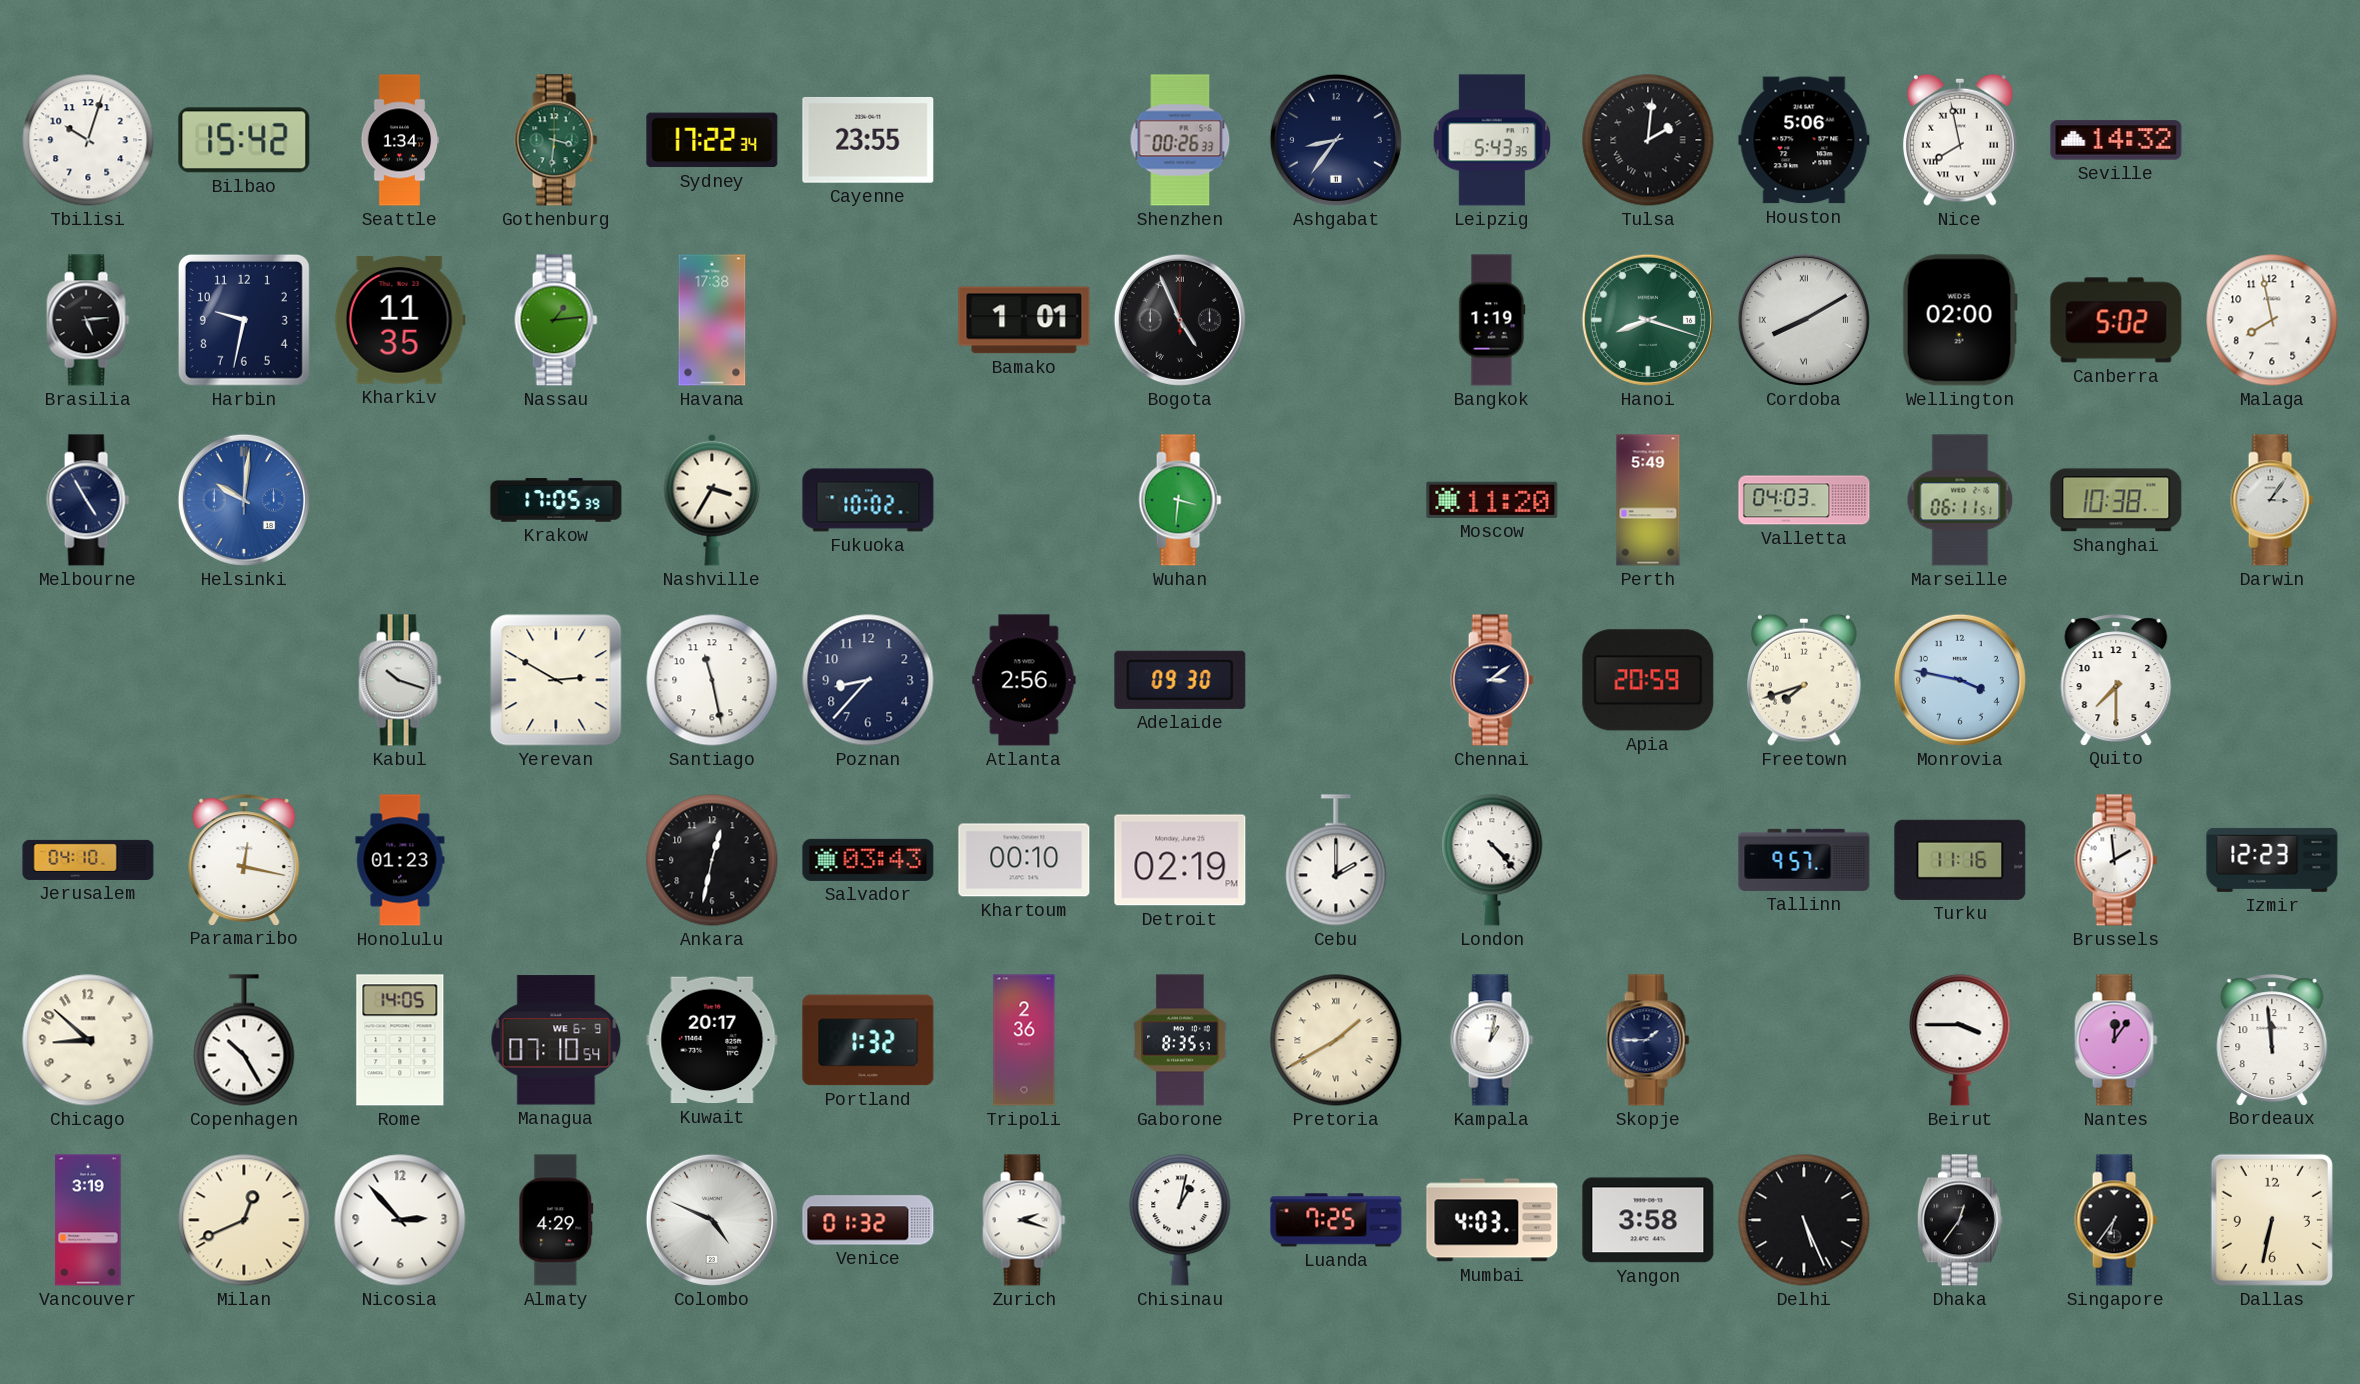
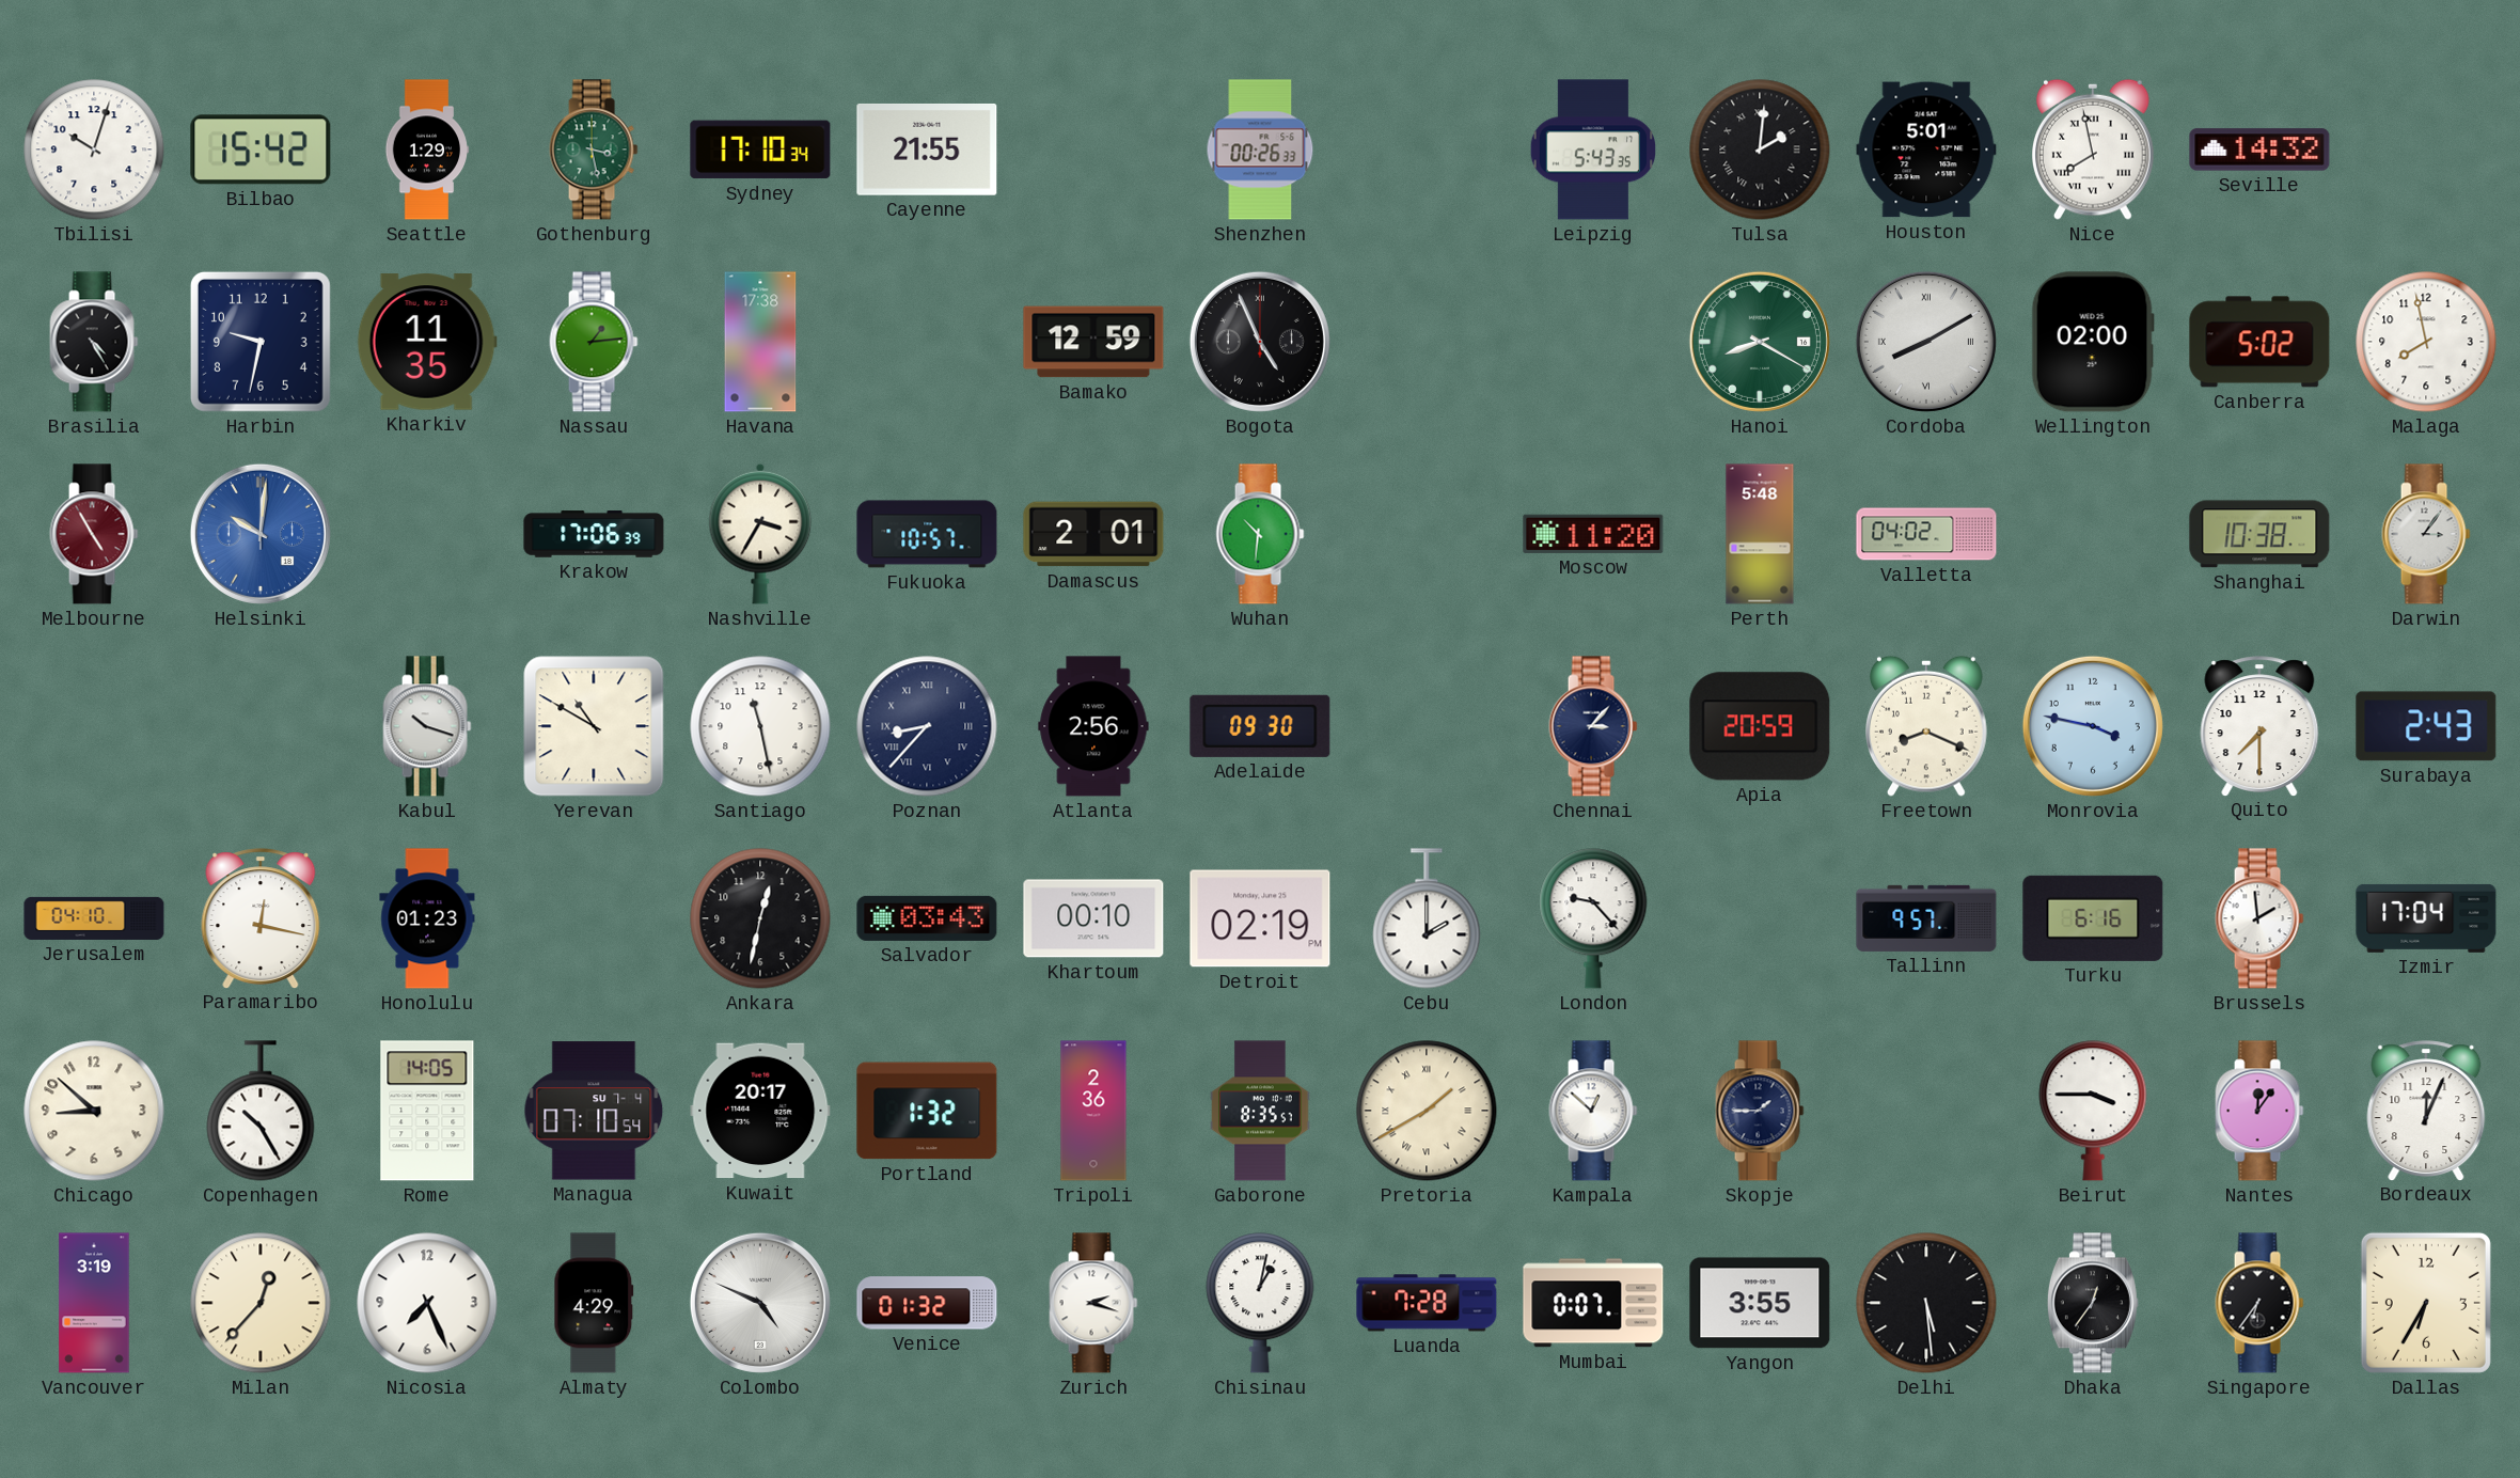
Seattle: 1:34 -> 1:29 (427, 150)
Gothenburg: 3:31 -> 3:28 (594, 150)
Sydney: 17:22 -> 17:10 (760, 150)
Cayenne: 23:55 -> 21:55 (927, 150)
Ashgabat: 8:36 -> none (1336, 140)
Houston: 5:06 -> 5:01 (1926, 150)
Brasilia: 5:14 -> 4:25 (94, 342)
Bamako: 1:01 -> 12:59 (1093, 342)
Bangkok: 1:19 -> none (1492, 320)
Hanoi: 8:18 -> 8:20 (1760, 342)
Melbourne dial: navy -> burgundy (94, 534)
Krakow: 17:05 -> 17:06 (594, 534)
Fukuoka: 10:02 -> 10:57 (927, 534)
Damascus: none -> 2:01 (1093, 534)
Wuhan: 3:31 -> 10:31 (1260, 534)
Perth: 5:49 -> 5:48 (1760, 534)
Valletta: 04:03 -> 04:02 (1926, 534)
Marseille: 06:11 -> none (1960, 500)
Yerevan: 2:50 -> 10:50 (594, 726)
Poznan numerals: Arabic -> Roman (927, 726)
Chennai: 3:09 -> 3:07 (1593, 726)
Freetown: 7:42 -> 8:19 (1927, 726)
Surabaya: none -> 2:43 (2426, 726)
London: 4:23 -> 9:23 (1593, 918)
Turku: 11:16 -> 6:16 (2093, 918)
Izmir: 12:23 -> 17:04 (2426, 918)
Managua date: WE 6-9 -> SU 7-4 (594, 1111)
Kampala: 1:02 -> 12:52 (1593, 1111)
Bordeaux: 11:59 -> 12:04 (2426, 1111)
Milan: 12:41 -> 12:37 (261, 1303)
Nicosia: 2:53 -> 7:26 (427, 1303)
Luanda: 7:25 -> 7:28 (1427, 1303)
Mumbai: 4:03 -> 0:07 (1593, 1303)
Yangon: 3:58 -> 3:55 (1760, 1303)
Delhi: 5:26 -> 5:29 (1926, 1303)
Dallas: 6:32 -> 6:35 (2426, 1303)
